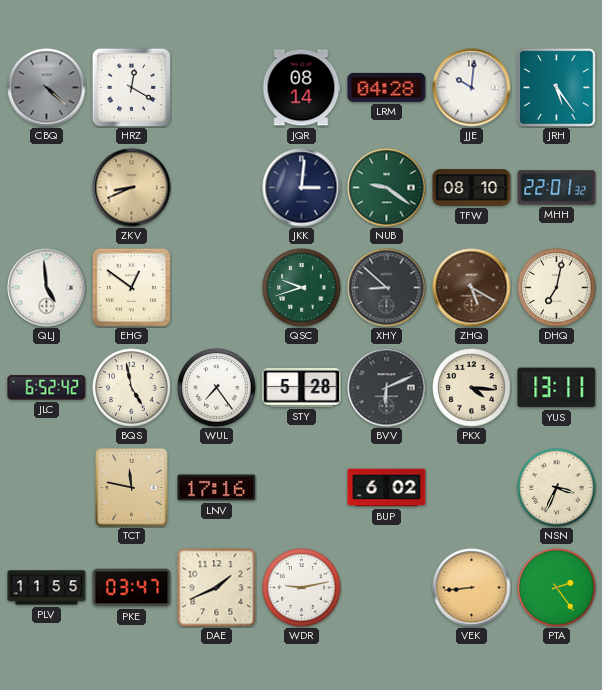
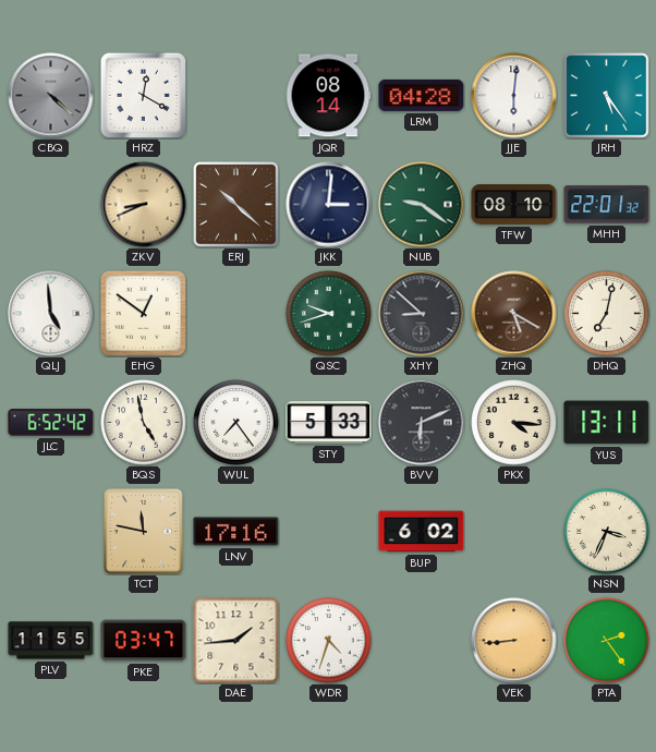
JJE: 10:01 -> 6:01 (514, 96)
ERJ: none -> 10:22 (236, 205)
STY: 5:28 -> 5:33 (329, 423)
DAE: 1:41 -> 1:44 (236, 641)
WDR: 9:13 -> 4:33 (329, 641)
